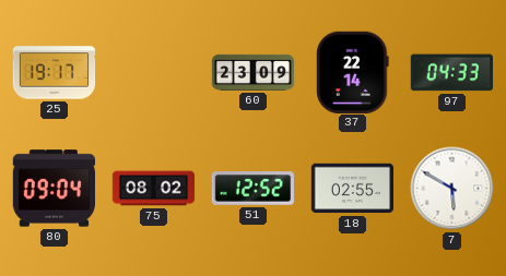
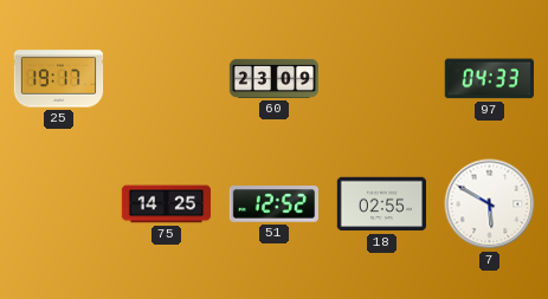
37: 22:14 -> none (353, 72)
80: 09:04 -> none (54, 189)
75: 08:02 -> 14:25 (167, 204)
